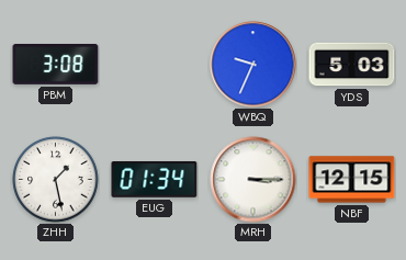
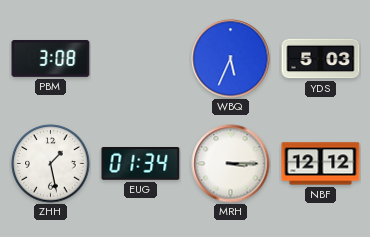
WBQ: 9:34 -> 5:34 (231, 59)
NBF: 12:15 -> 12:12 (321, 164)
